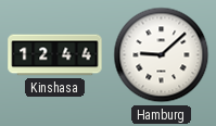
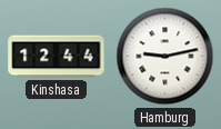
Hamburg: 9:08 -> 9:13 (165, 57)
